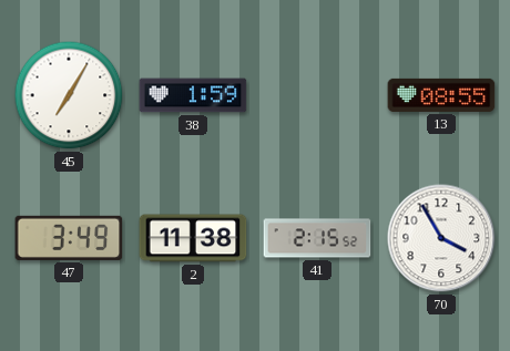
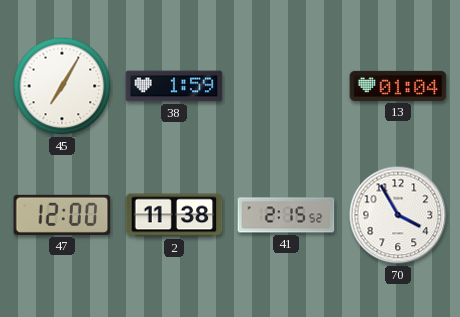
13: 08:55 -> 01:04 (398, 86)
47: 3:49 -> 12:00 (62, 215)
